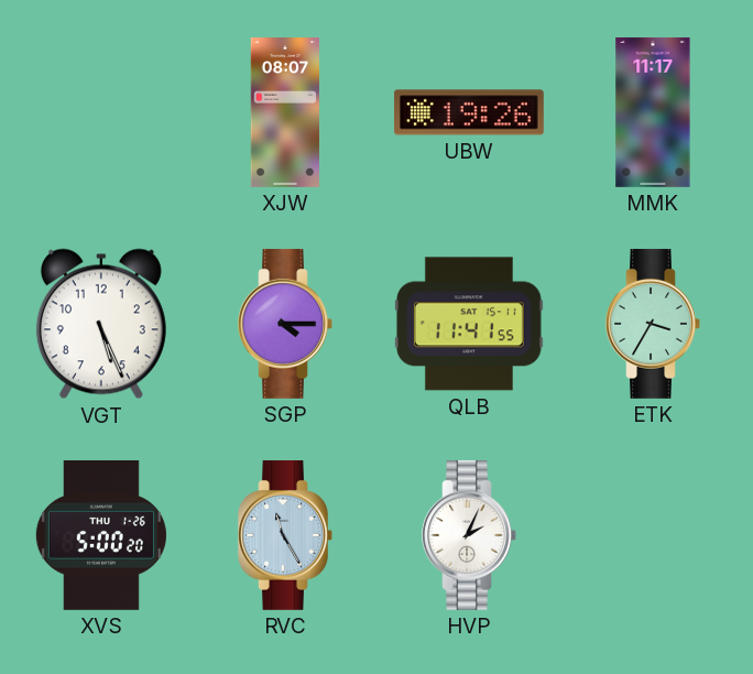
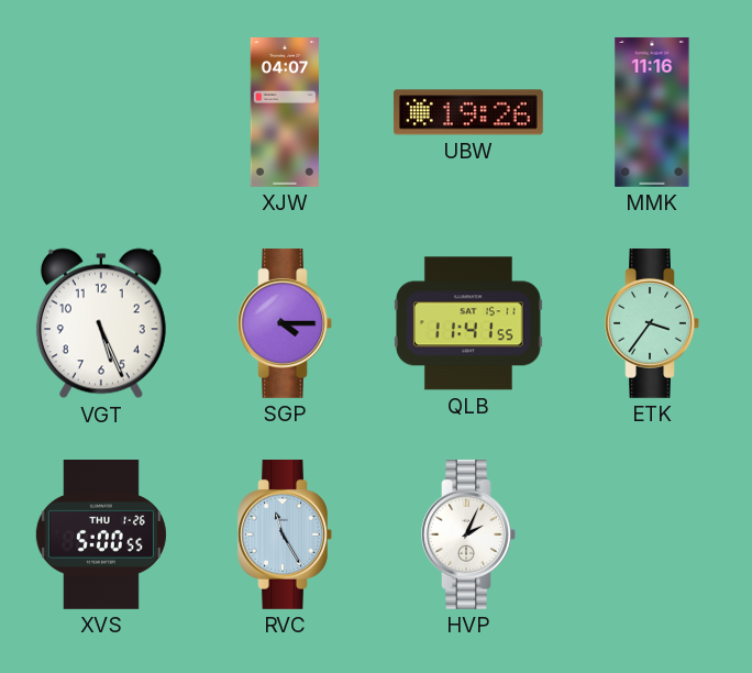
XJW: 08:07 -> 04:07 (284, 113)
MMK: 11:17 -> 11:16 (652, 112)
ETK: 3:35 -> 3:36 (652, 323)
XVS: 5:00:20 -> 5:00:55 (101, 534)
